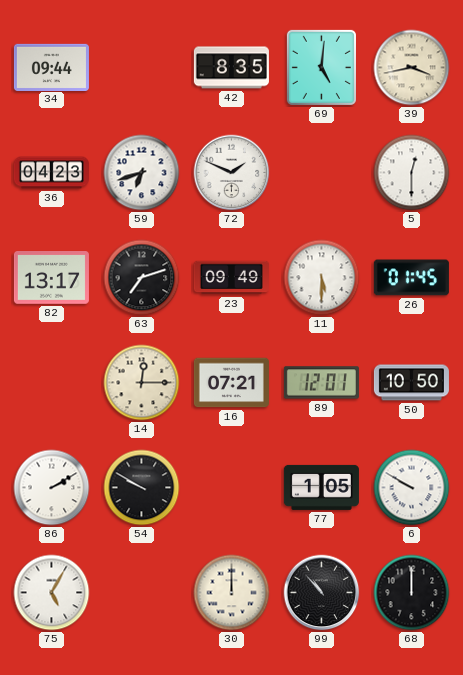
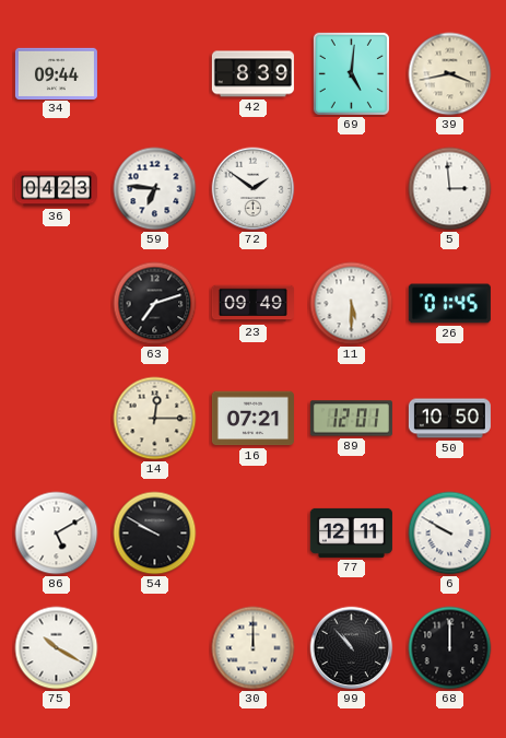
42: 8:35 -> 8:39 (252, 74)
59: 6:42 -> 6:46 (155, 189)
72: 1:49 -> 1:51 (254, 189)
5: 12:30 -> 2:59 (450, 189)
82: 13:17 -> none (51, 278)
86: 2:10 -> 5:10 (57, 534)
77: 1:05 -> 12:11 (351, 532)
75: 5:05 -> 10:20 (57, 648)
